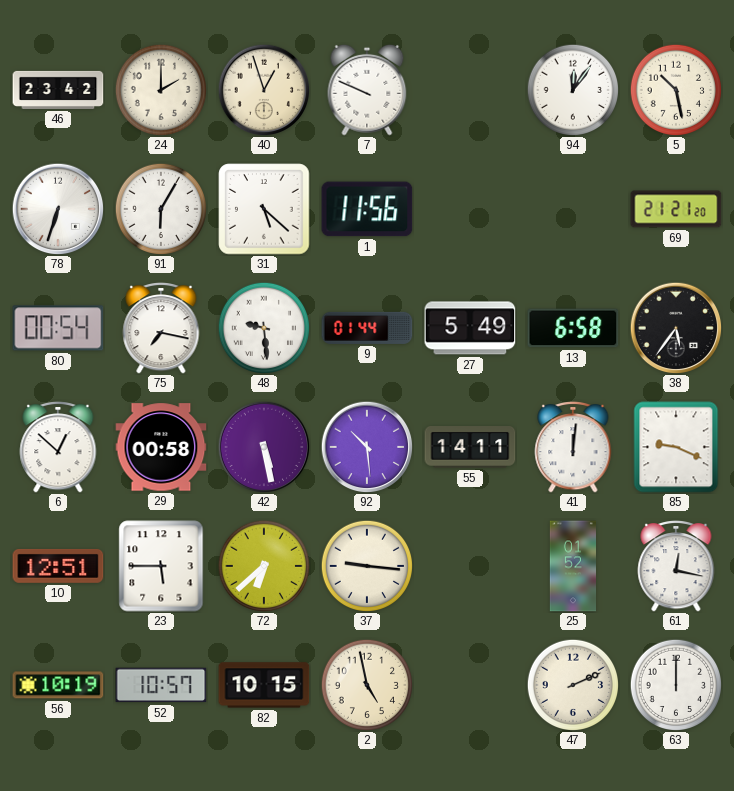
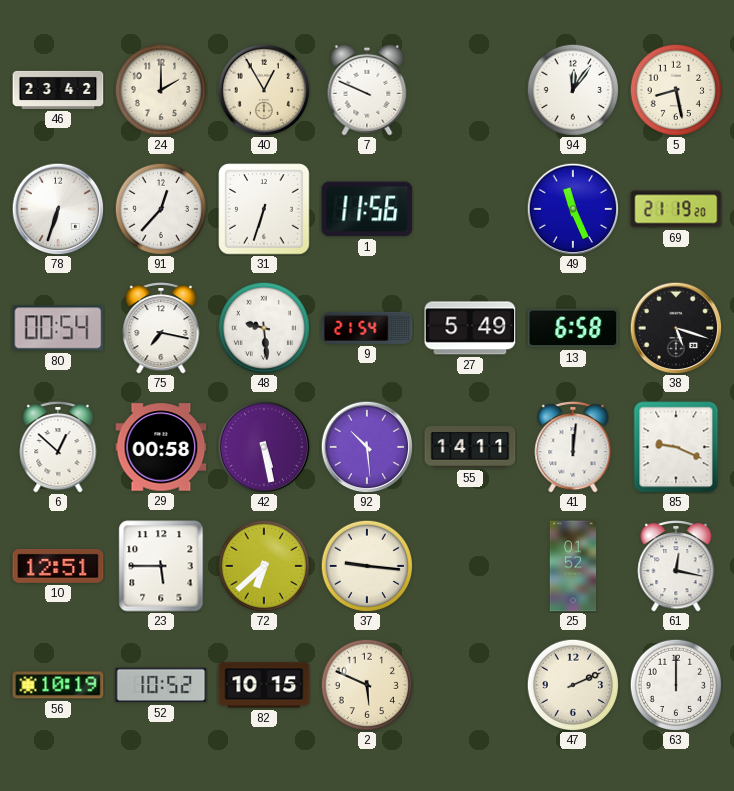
40: 12:57 -> 12:55 (264, 90)
5: 10:28 -> 8:28 (676, 90)
91: 6:05 -> 12:37 (161, 209)
31: 5:22 -> 6:33 (264, 209)
49: none -> 11:26 (573, 209)
69: 21:21 -> 21:19 (676, 209)
9: 01:44 -> 21:54 (367, 328)
38: 5:36 -> 5:18 (676, 328)
52: 10:57 -> 10:52 (161, 685)
2: 4:58 -> 5:49 (367, 685)
